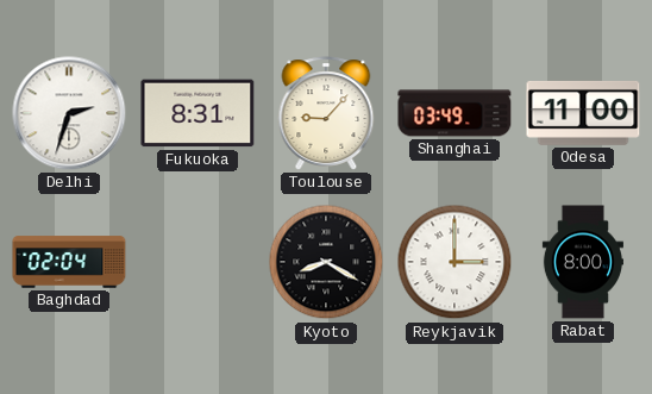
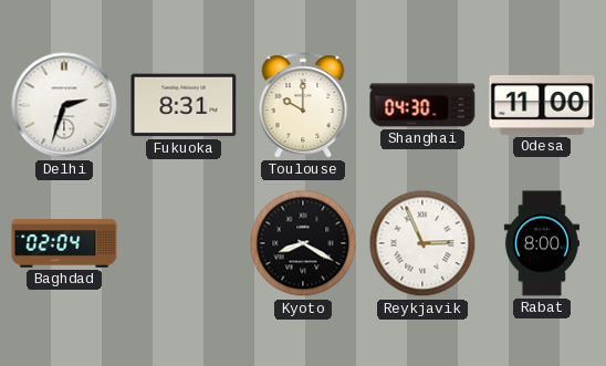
Toulouse: 9:07 -> 10:00 (303, 105)
Shanghai: 03:49 -> 04:30 (422, 105)
Reykjavik: 3:00 -> 2:56 (422, 243)
